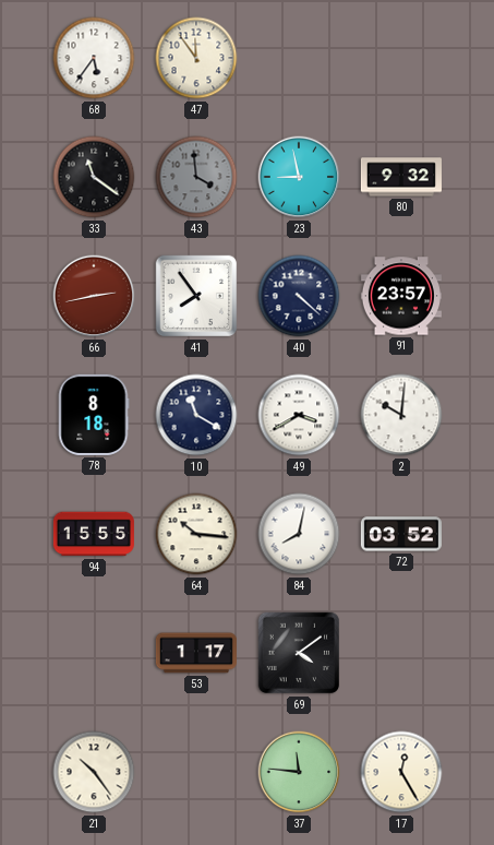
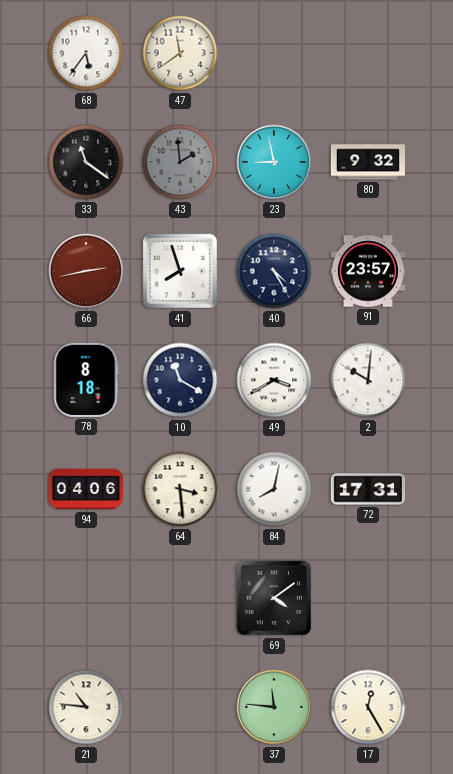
47: 11:54 -> 11:39 (180, 53)
43: 3:59 -> 1:59 (180, 162)
41: 7:54 -> 7:57 (180, 271)
40: 4:22 -> 4:25 (274, 271)
94: 15:55 -> 04:06 (86, 489)
64: 10:16 -> 3:29 (180, 489)
72: 03:52 -> 17:31 (368, 489)
53: 1:17 -> none (196, 653)
21: 10:24 -> 10:46 (86, 707)
